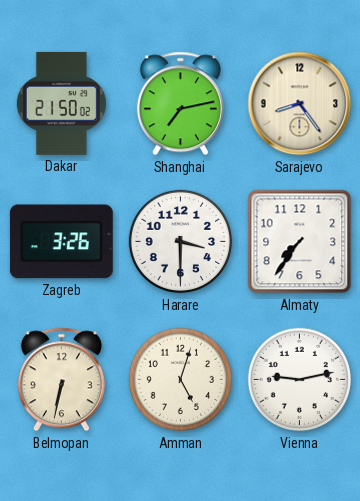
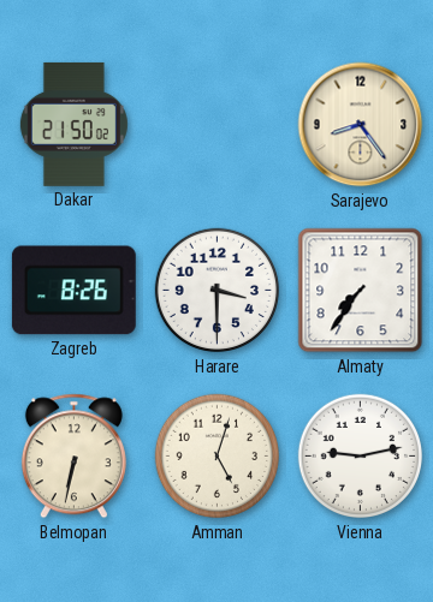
Shanghai: 7:13 -> none (180, 104)
Zagreb: 3:26 -> 8:26 (73, 291)
